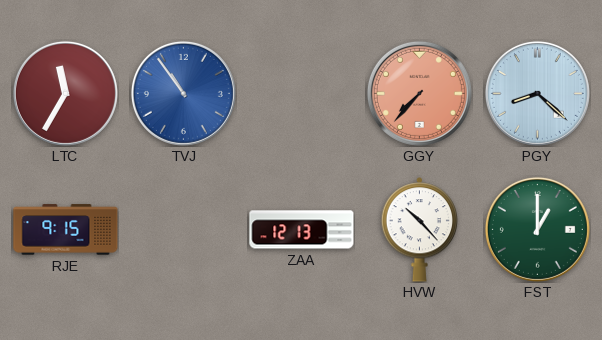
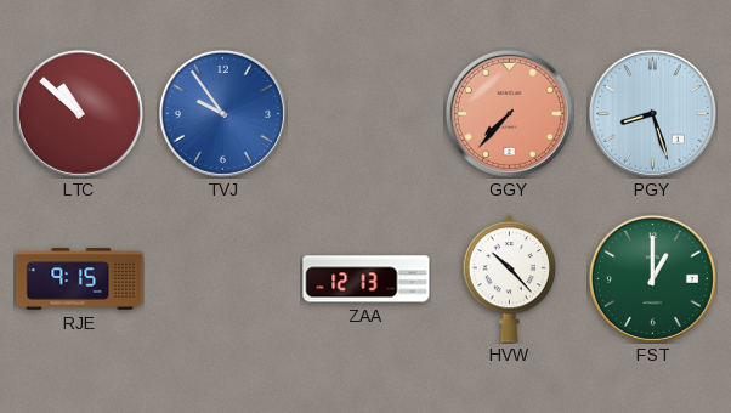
LTC: 11:35 -> 10:52 (79, 113)
TVJ: 10:54 -> 9:54 (222, 113)
PGY: 8:22 -> 8:27 (652, 113)
